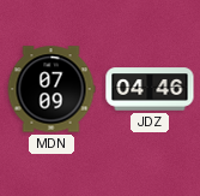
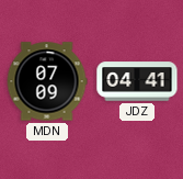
JDZ: 04:46 -> 04:41 (137, 81)
